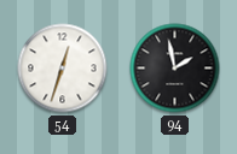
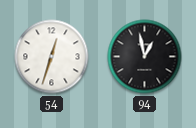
94: 1:58 -> 12:58 (145, 57)
